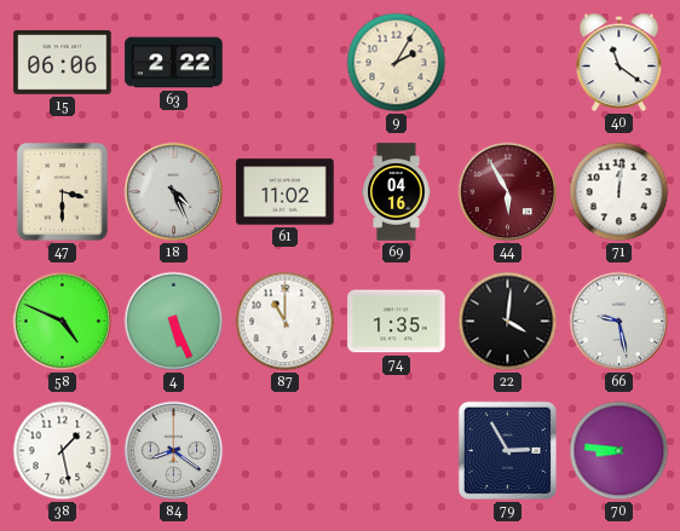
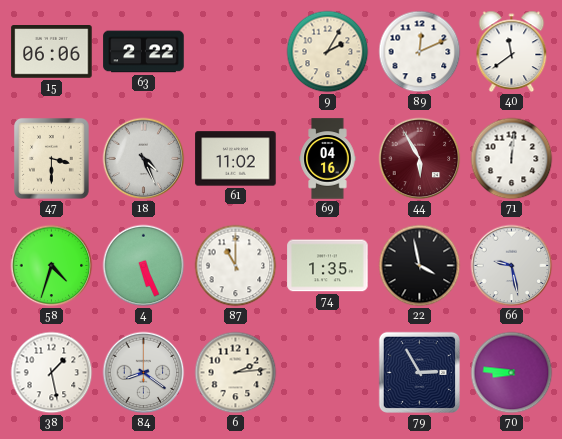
89: none -> 12:11 (420, 52)
40: 11:21 -> 11:39 (512, 52)
58: 4:49 -> 4:33 (52, 266)
22: 4:01 -> 3:58 (420, 266)
6: none -> 2:14 (236, 373)
